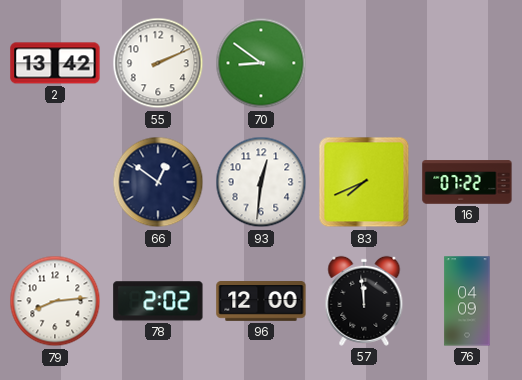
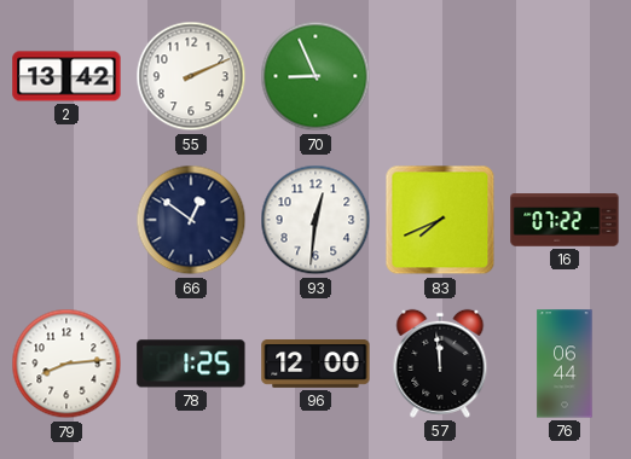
70: 8:51 -> 8:56 (315, 76)
78: 2:02 -> 1:25 (191, 364)
76: 04:09 -> 06:44 (565, 364)
